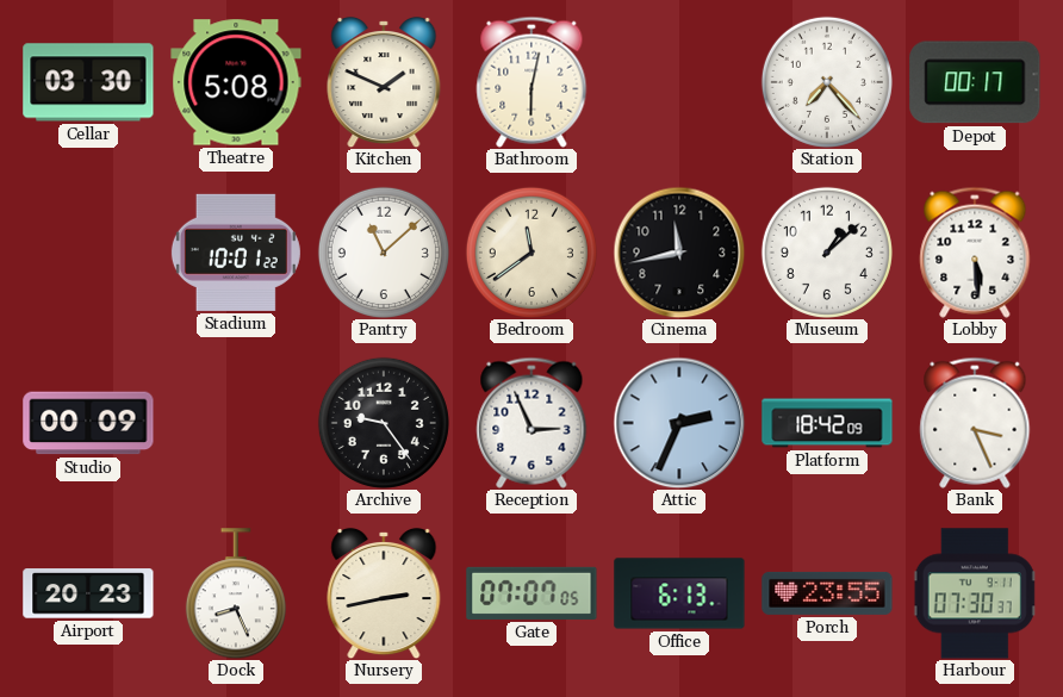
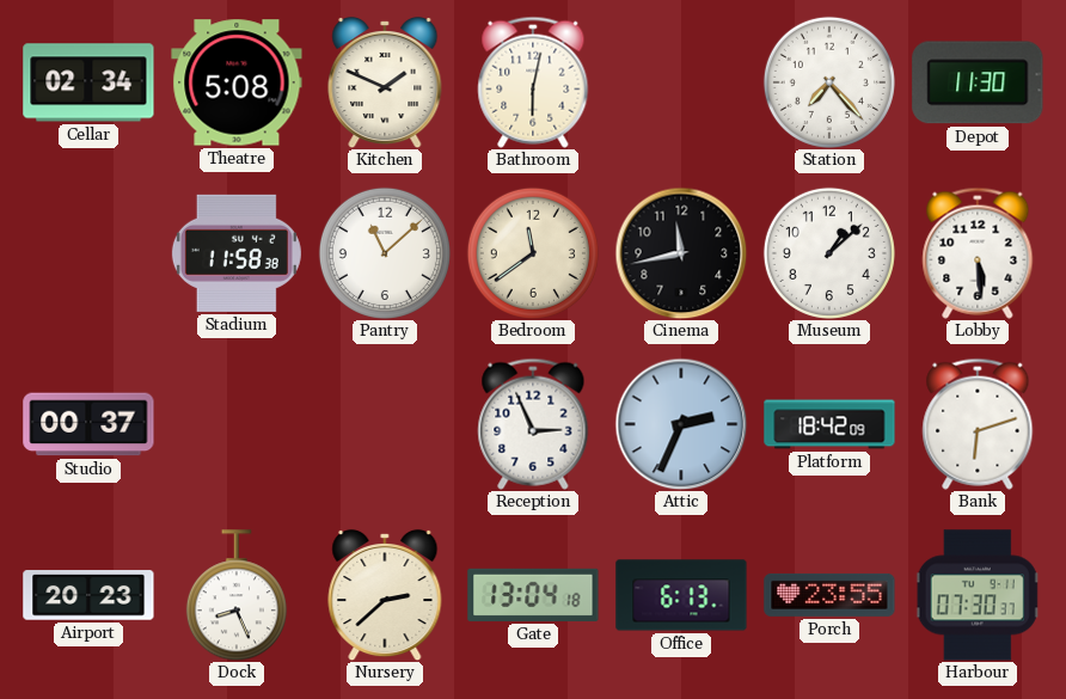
Cellar: 03:30 -> 02:34 (88, 82)
Depot: 00:17 -> 11:30 (978, 82)
Stadium: 10:01 -> 11:58 (237, 253)
Studio: 00:09 -> 00:37 (88, 424)
Archive: 9:24 -> none (384, 423)
Bank: 3:26 -> 6:12 (978, 424)
Nursery: 2:43 -> 2:38 (385, 595)
Gate: 07:07 -> 13:04 (533, 595)
